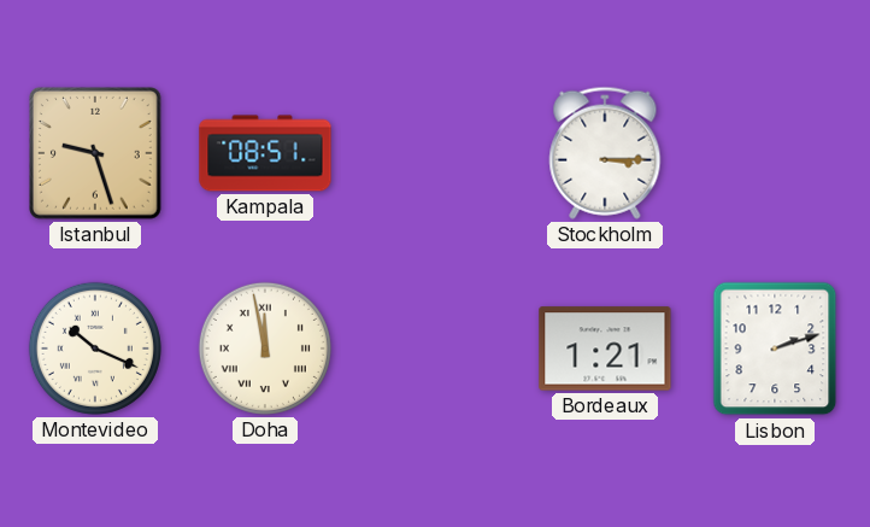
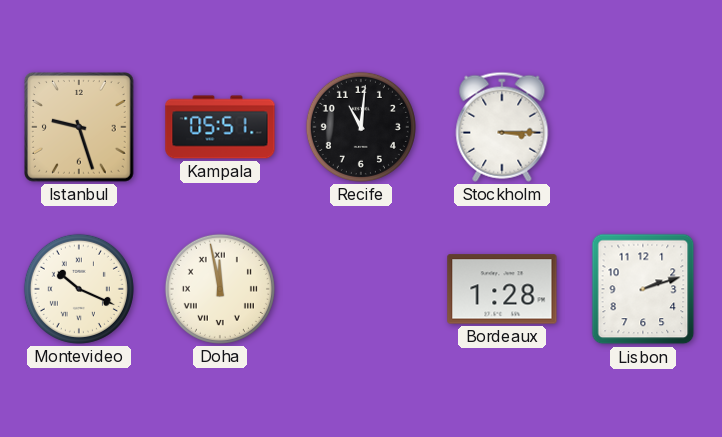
Kampala: 08:51 -> 05:51 (220, 127)
Recife: none -> 11:01 (361, 127)
Bordeaux: 1:21 -> 1:28 (502, 289)
